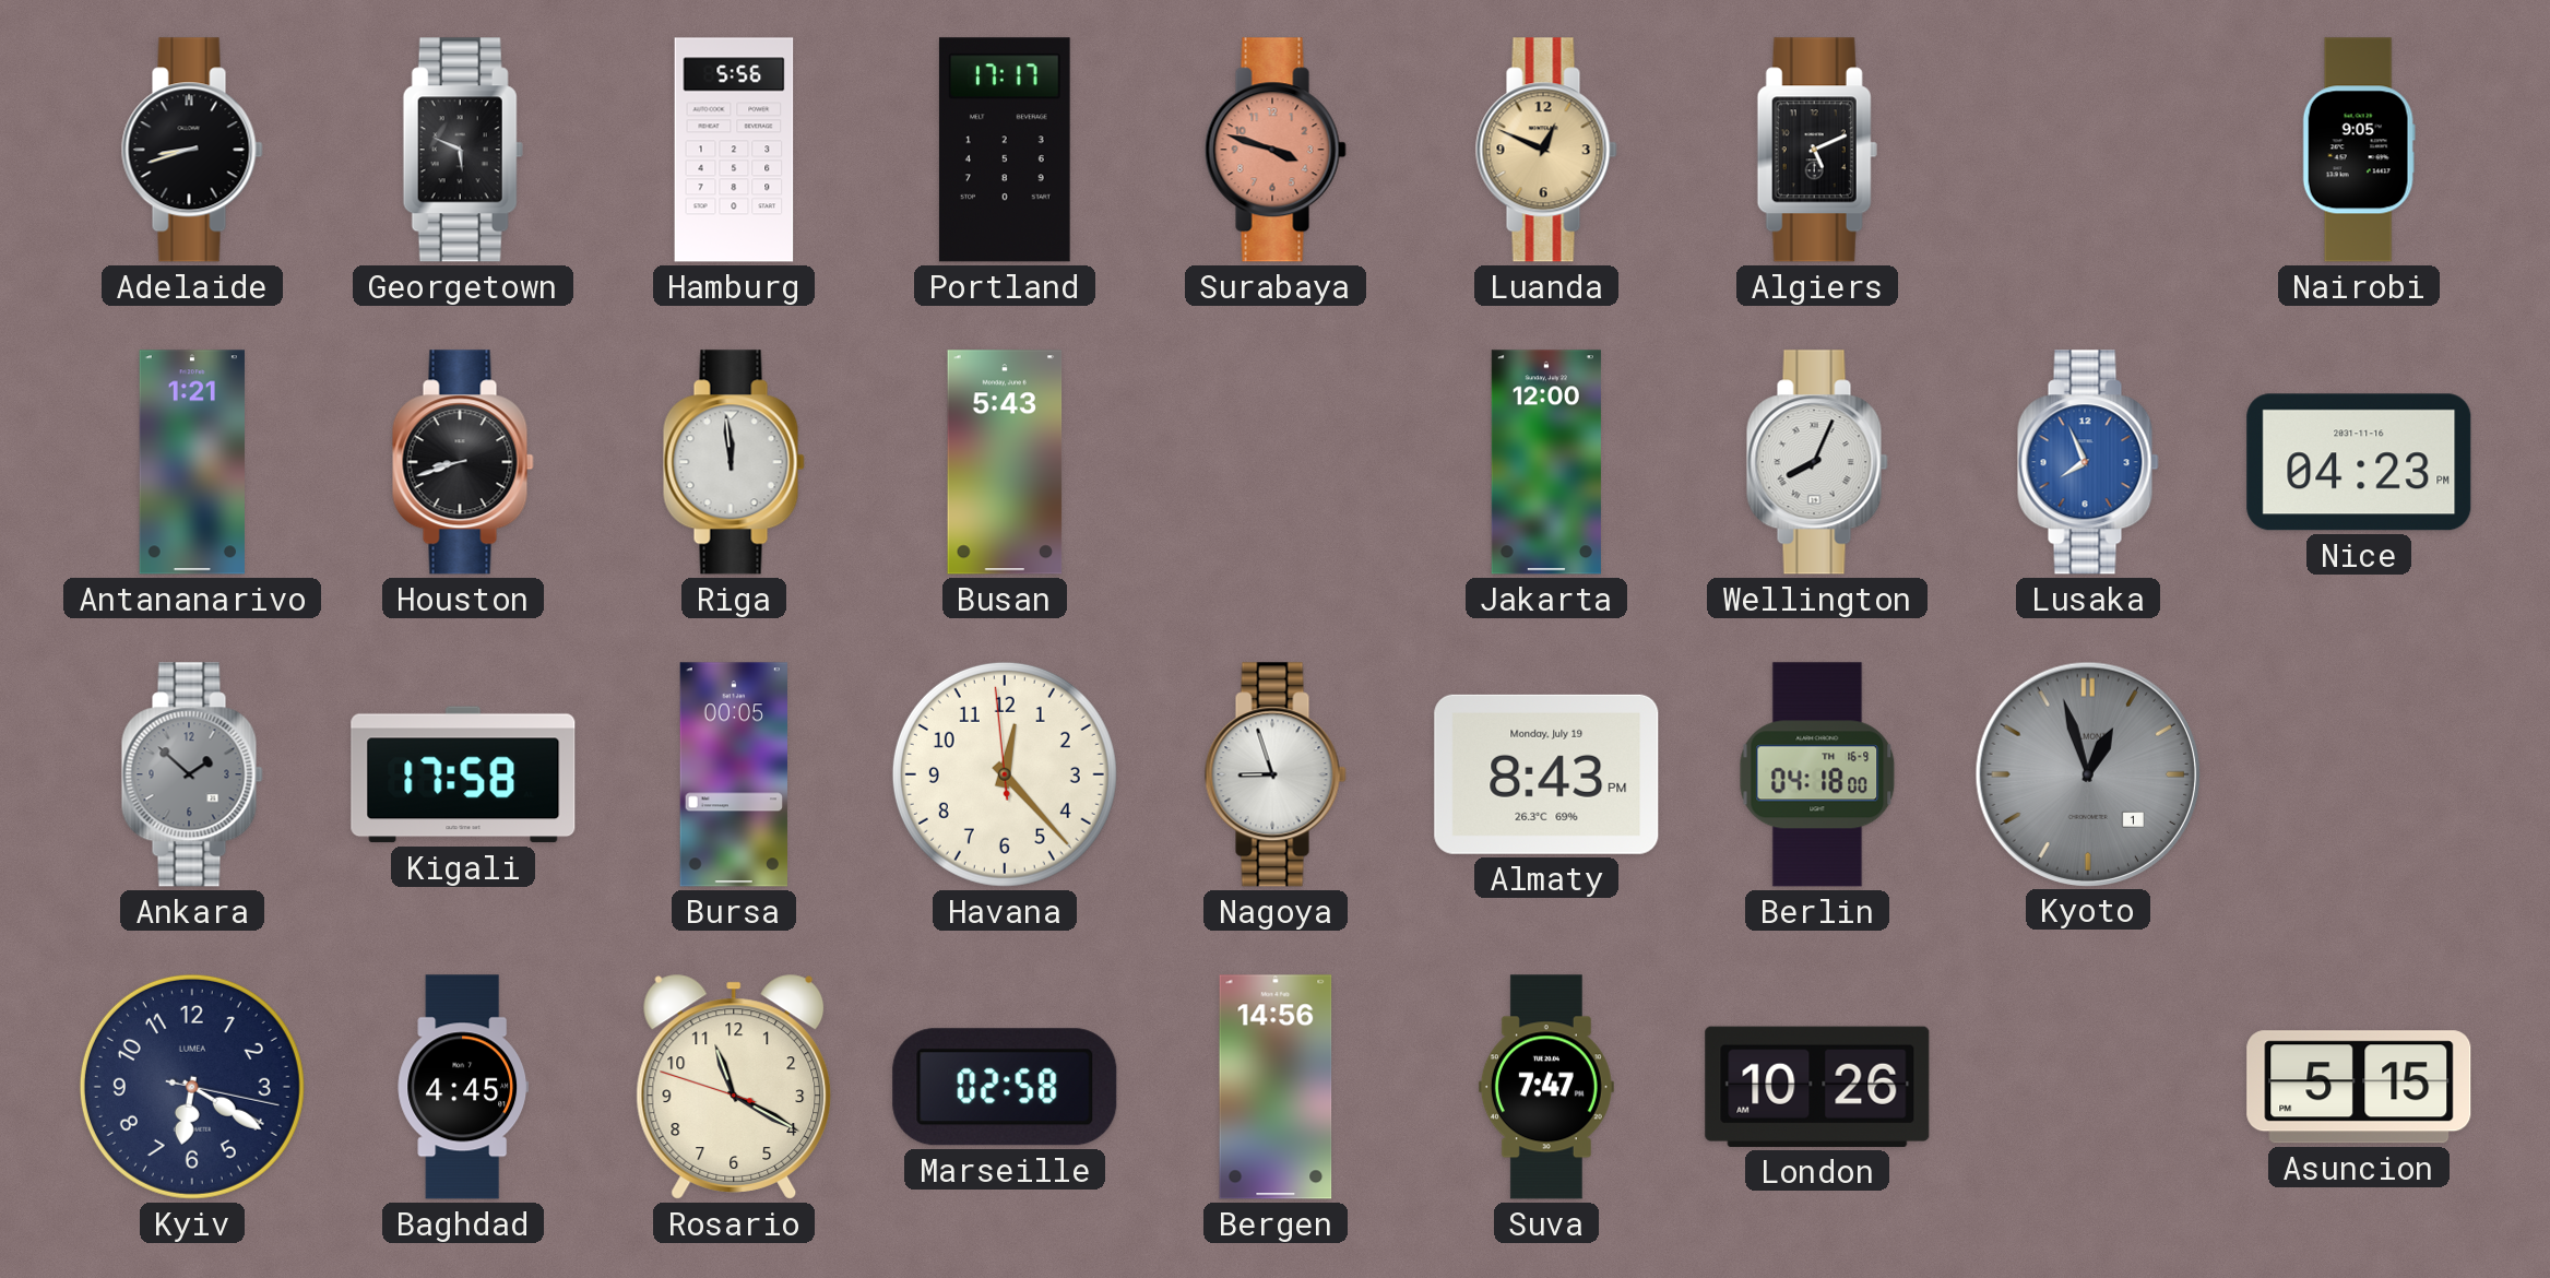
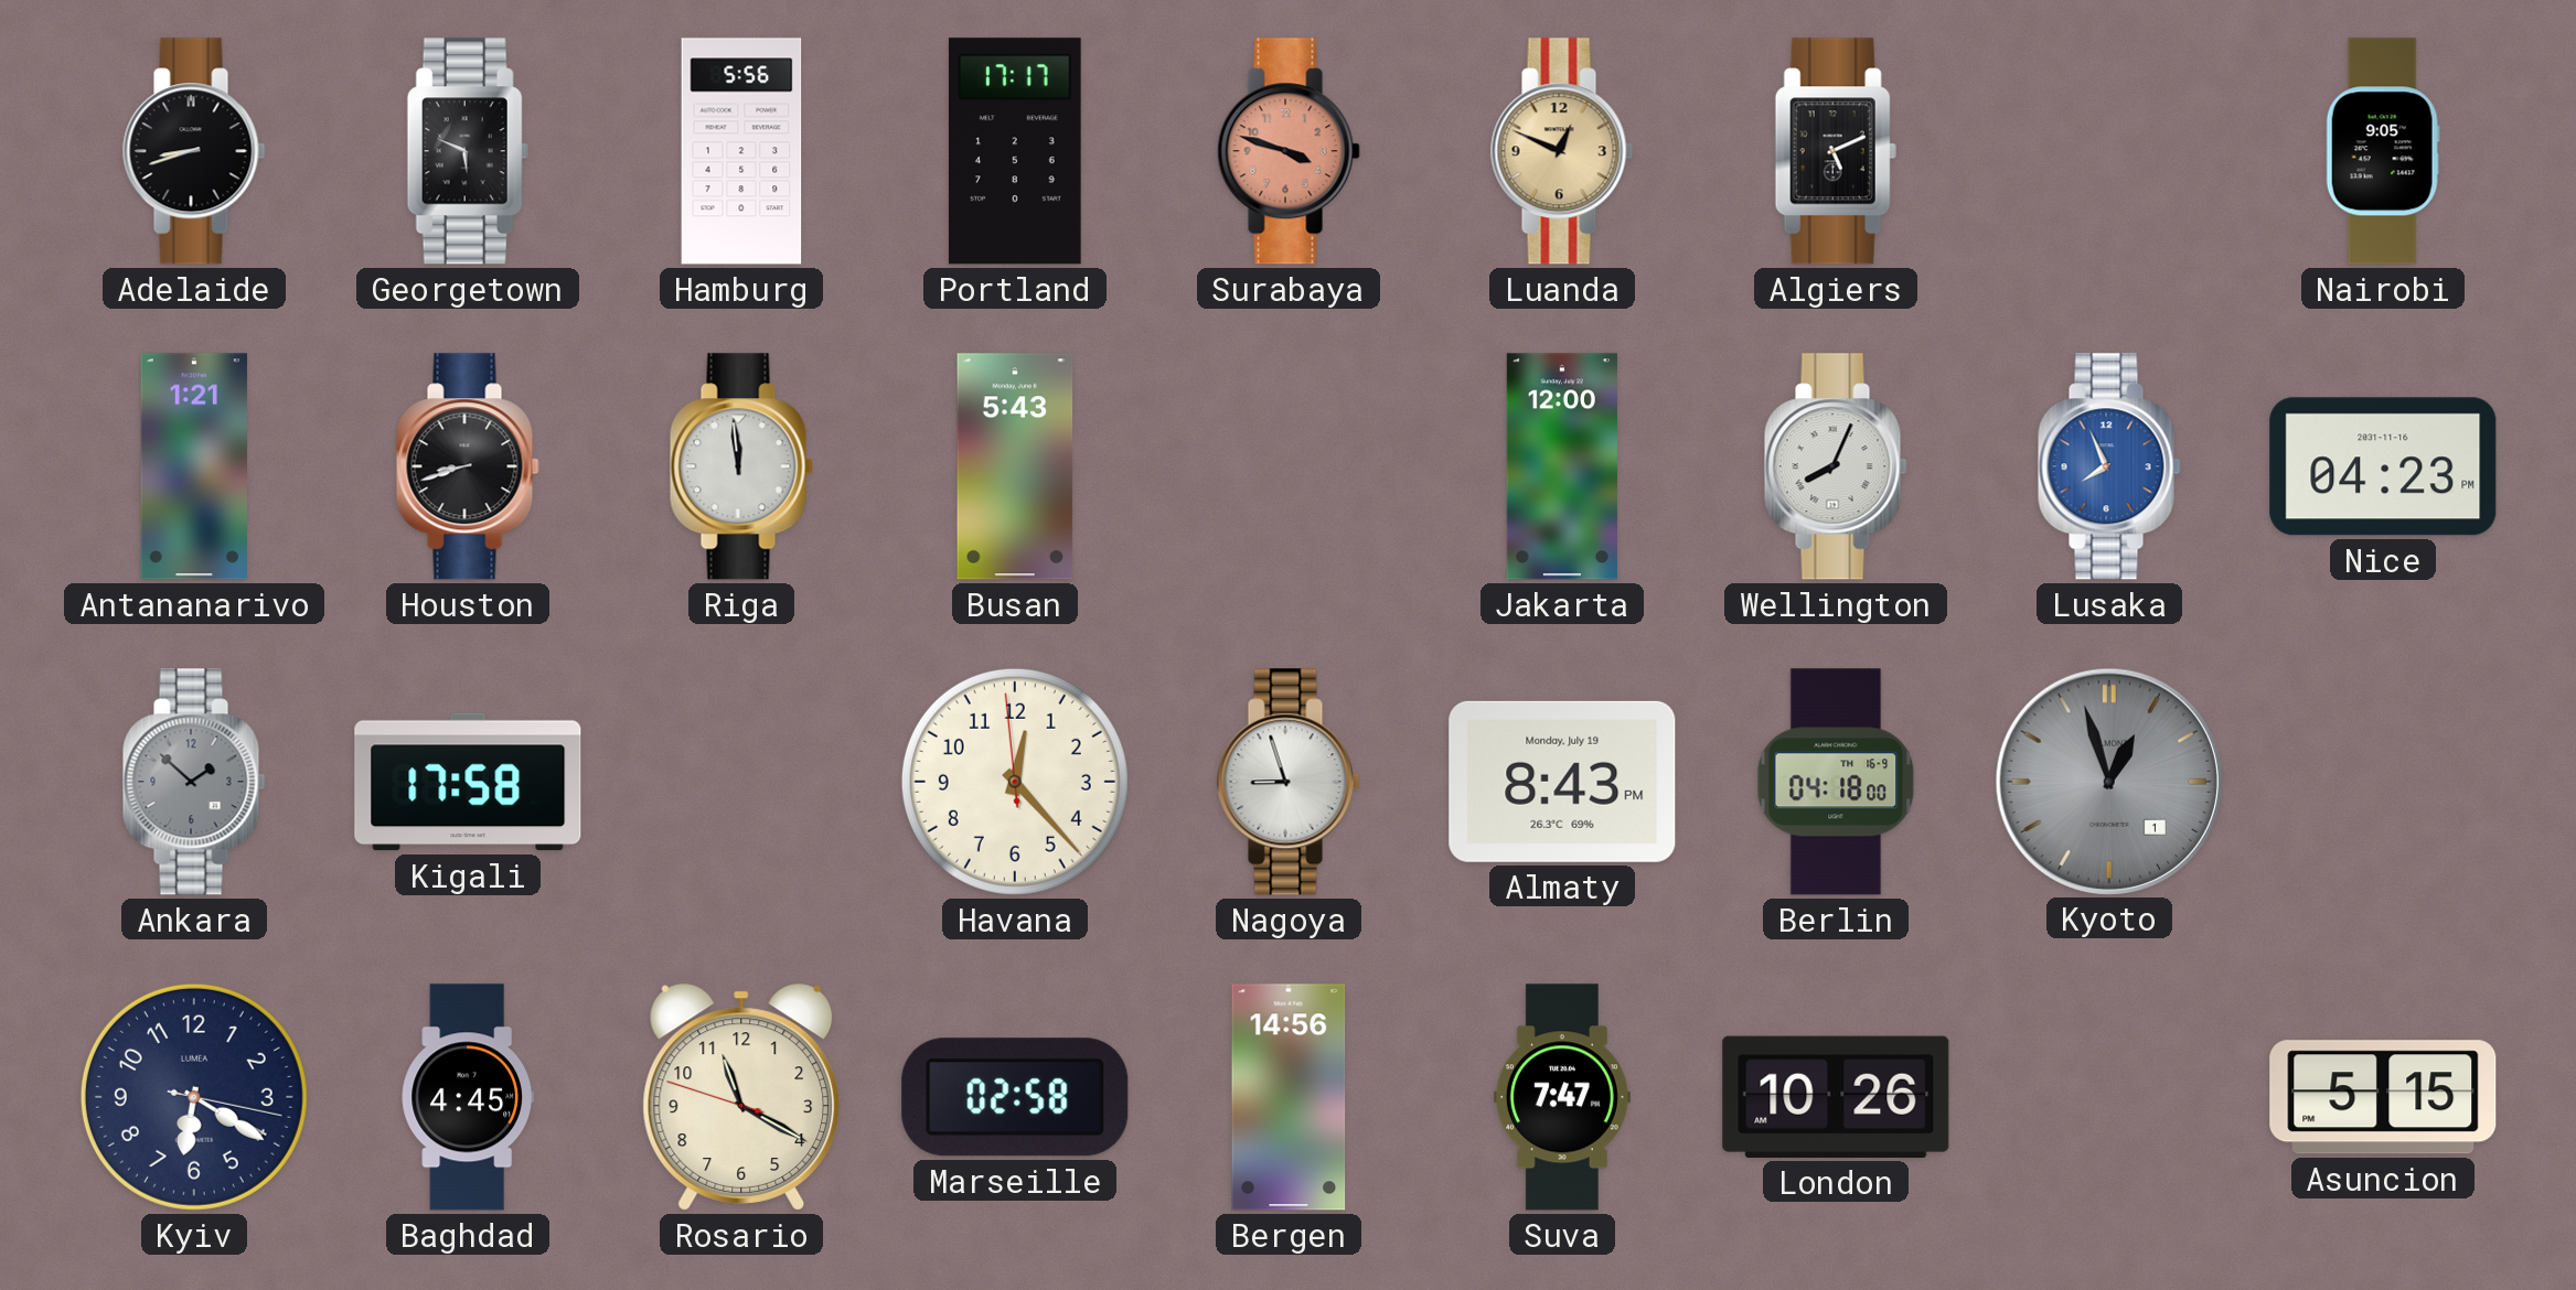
Bursa: 00:05 -> none (734, 774)
